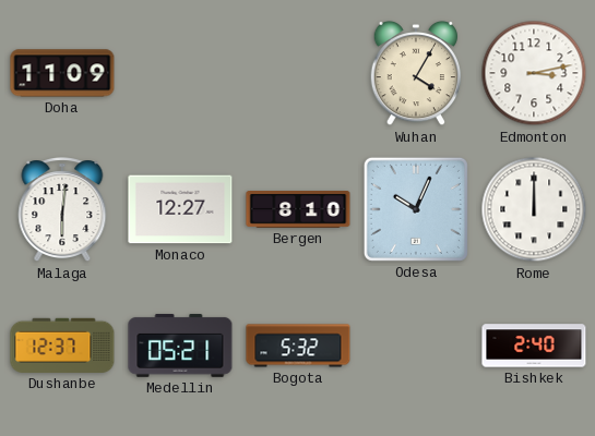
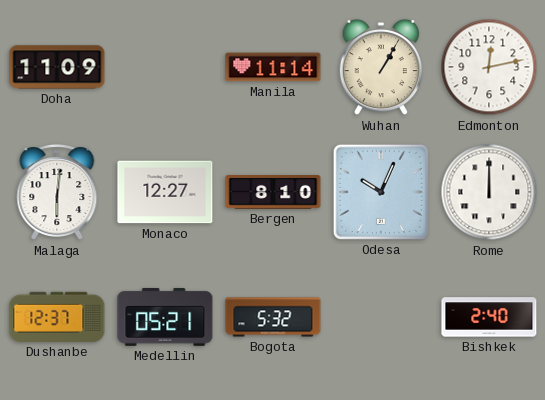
Manila: none -> 11:14 (273, 67)
Wuhan: 4:05 -> 1:05 (381, 67)
Edmonton: 3:13 -> 12:13 (489, 67)
